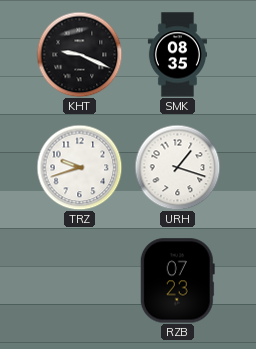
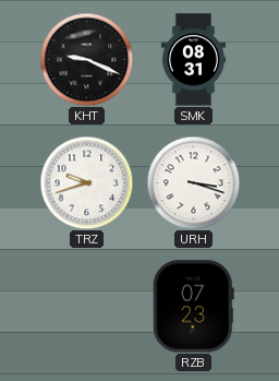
SMK: 08:35 -> 08:31 (193, 60)
URH: 1:18 -> 3:18 (193, 182)
